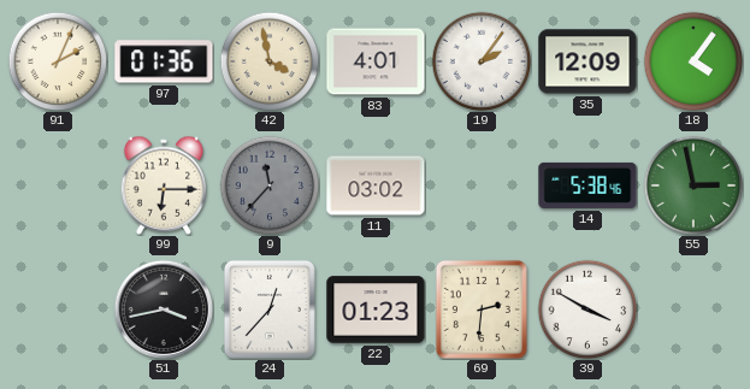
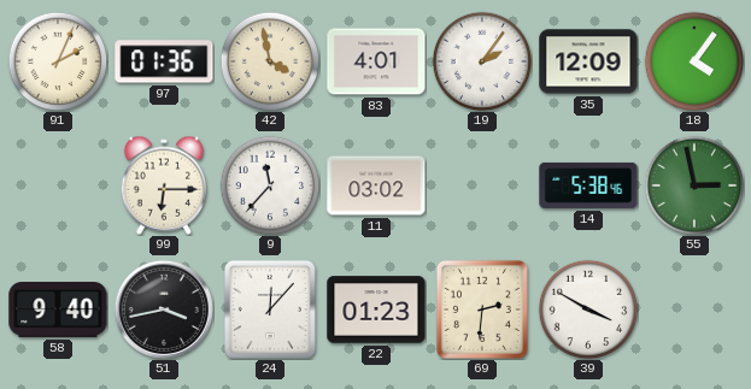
9 dial: grey -> white (270, 185)
58: none -> 9:40 (58, 311)
24: 12:37 -> 12:07 (270, 310)
